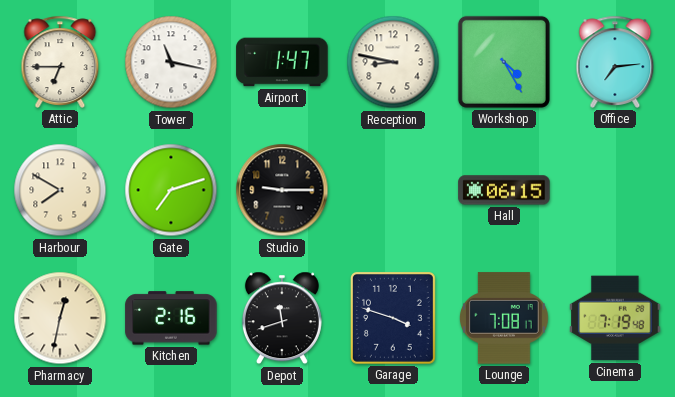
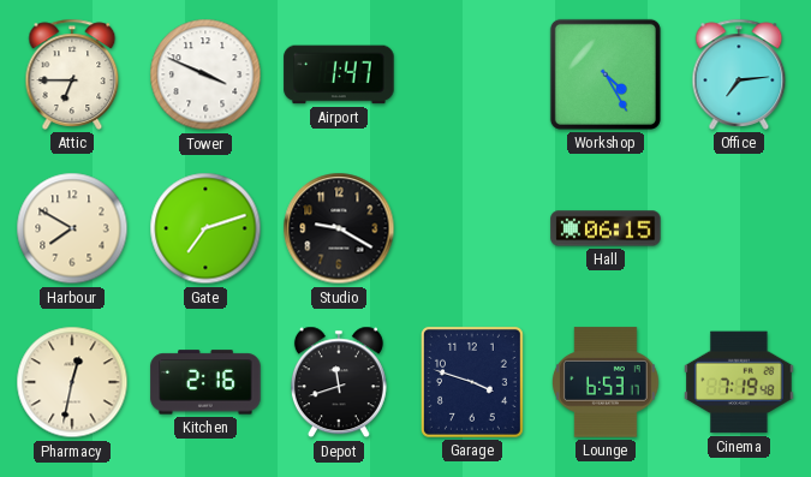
Tower: 11:17 -> 3:49 (205, 74)
Reception: 8:47 -> none (393, 62)
Studio: 9:15 -> 9:20 (339, 228)
Lounge: 7:08 -> 6:53 (606, 382)
